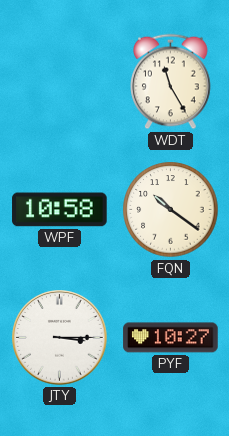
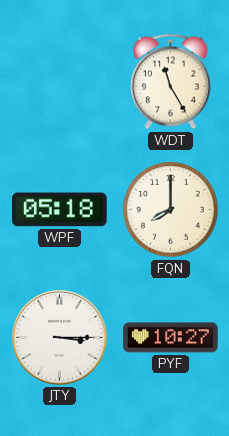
WPF: 10:58 -> 05:18 (60, 210)
FQN: 10:21 -> 8:00 (171, 210)
